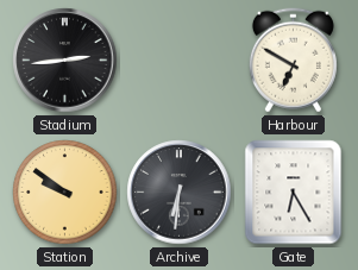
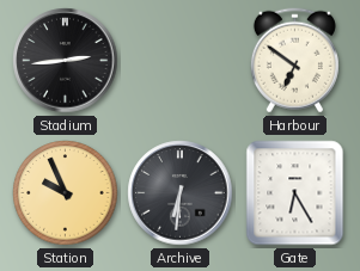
Harbour: 6:50 -> 6:51 (294, 61)
Station: 9:51 -> 9:56 (66, 193)
